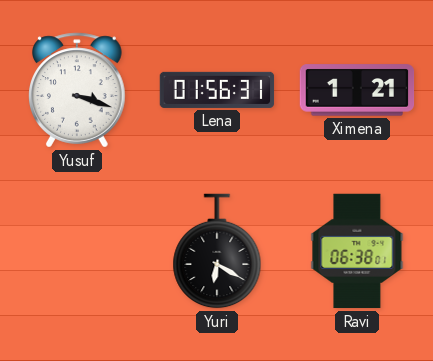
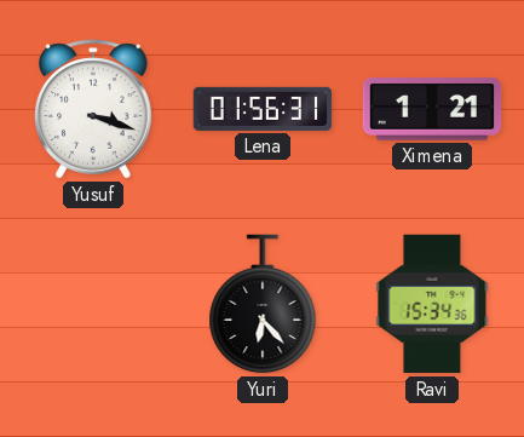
Yuri: 6:20 -> 6:23 (263, 304)
Ravi: 06:38 -> 15:34 (432, 304)
